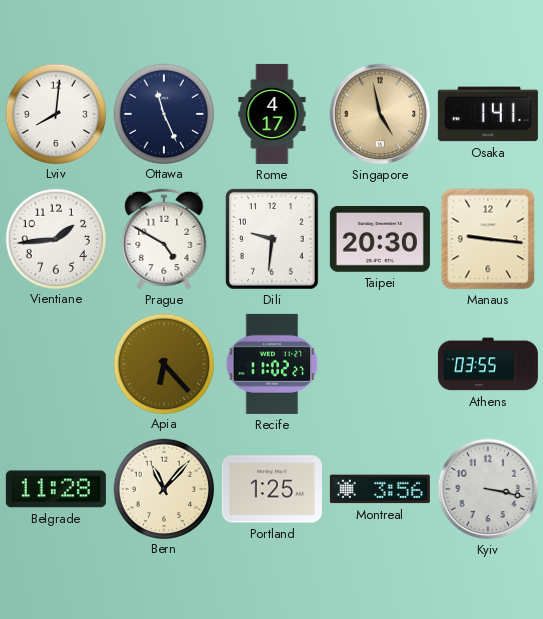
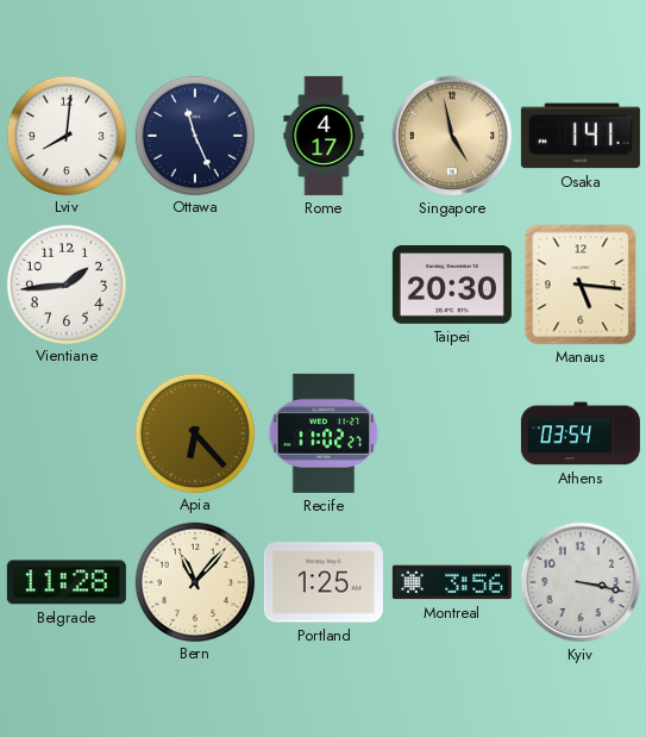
Prague: 4:50 -> none (164, 239)
Dili: 9:31 -> none (273, 240)
Manaus: 9:16 -> 5:16 (581, 285)
Athens: 03:55 -> 03:54 (581, 433)
